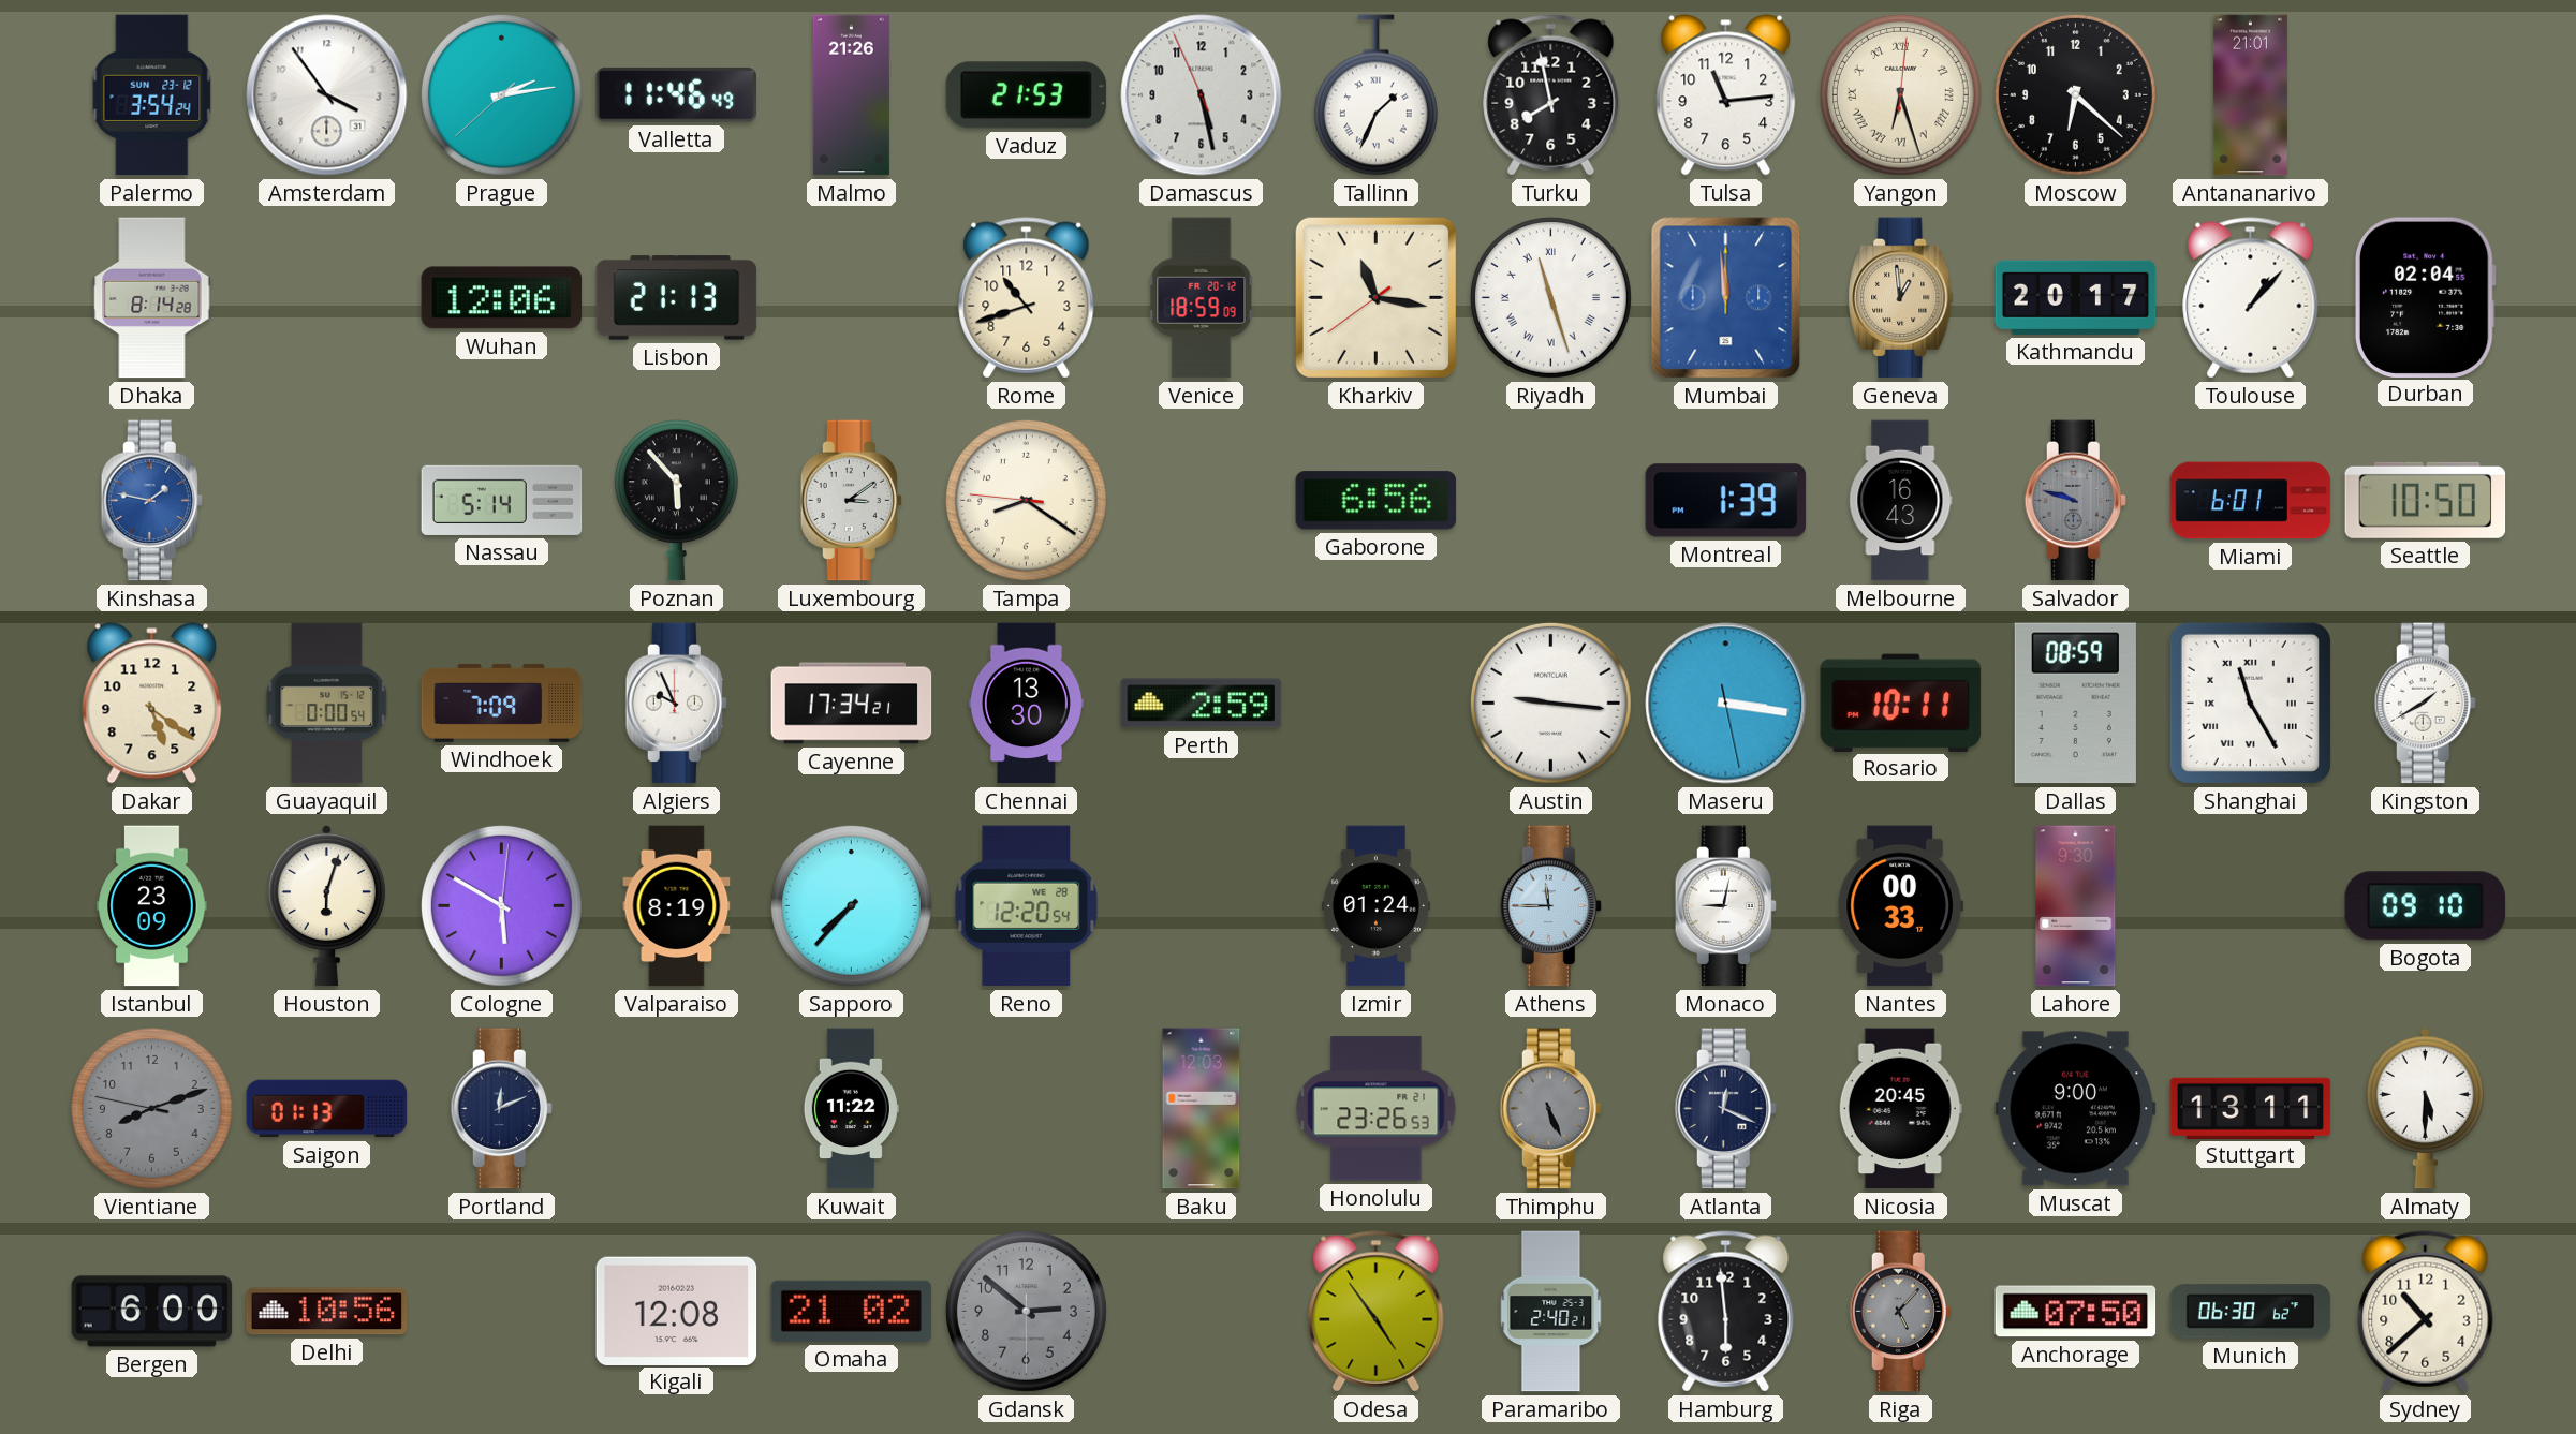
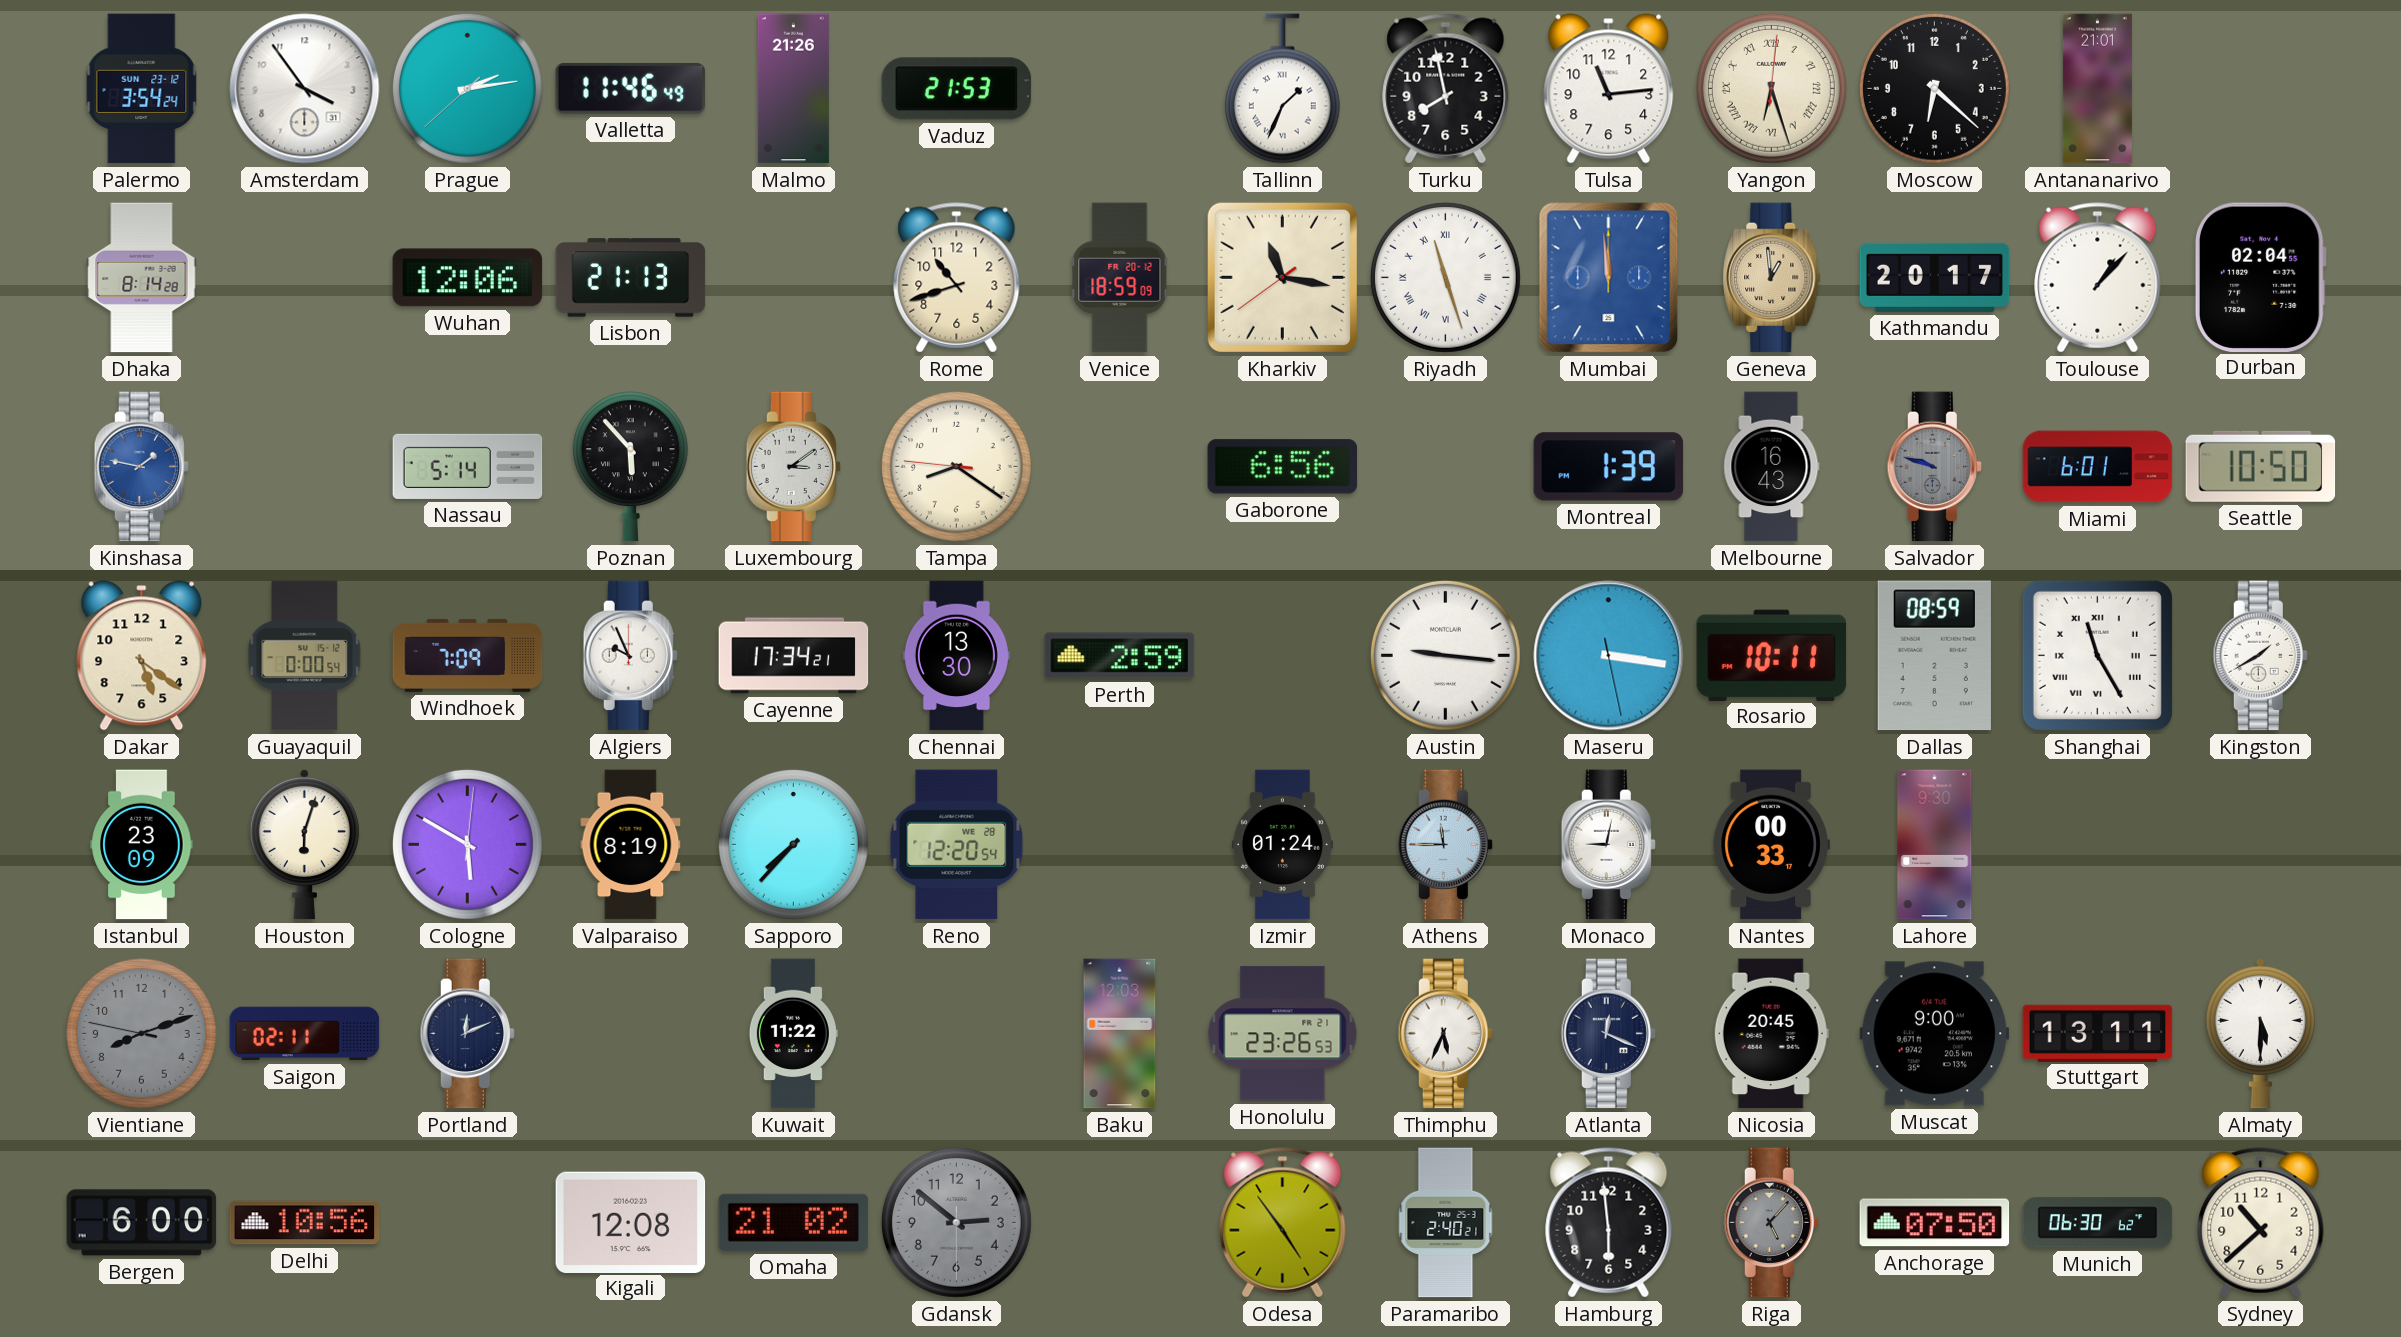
Damascus: 5:27 -> none (1202, 95)
Bogota: 09:10 -> none (2426, 906)
Saigon: 01:13 -> 02:11 (305, 1034)
Thimphu: 5:26 -> 5:34 (1445, 1034)
Thimphu dial: grey -> white (1445, 1034)
